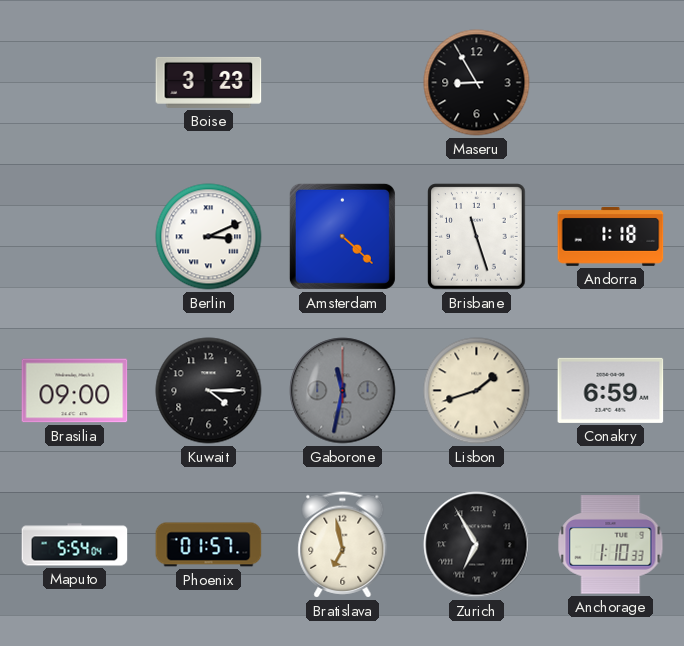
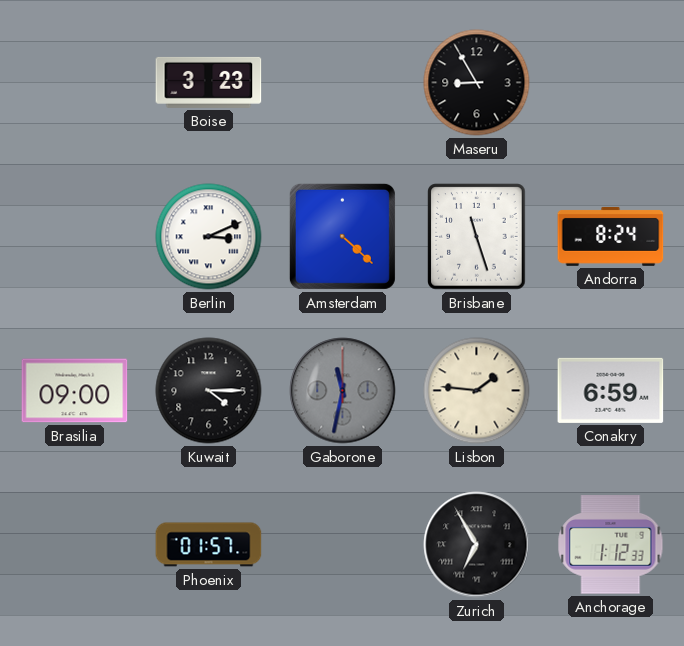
Andorra: 1:18 -> 8:24 (611, 236)
Lisbon: 1:42 -> 1:46 (477, 391)
Maputo: 5:54 -> none (75, 545)
Bratislava: 6:58 -> none (343, 545)
Anchorage: 1:10 -> 1:12 (611, 545)
